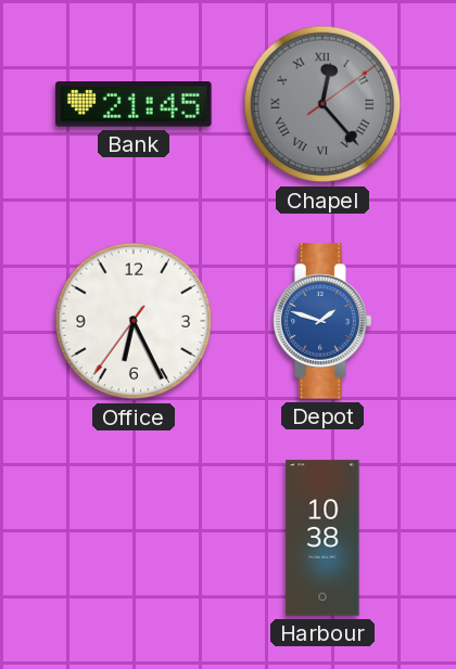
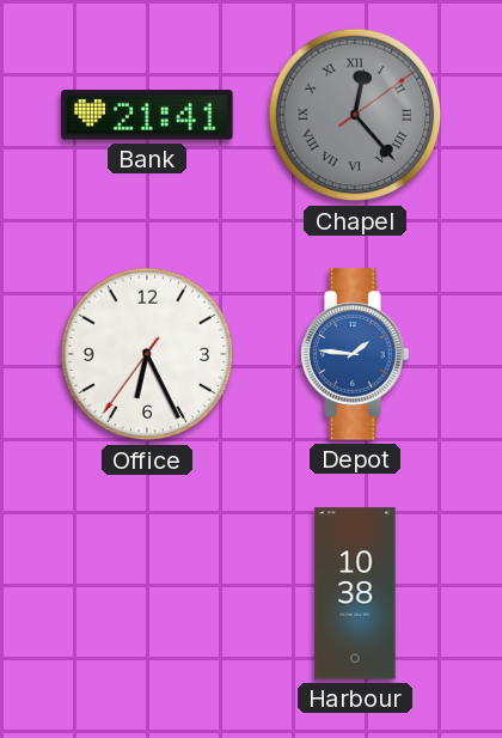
Bank: 21:45 -> 21:41 (147, 115)
Depot: 1:48 -> 1:46 (355, 354)
